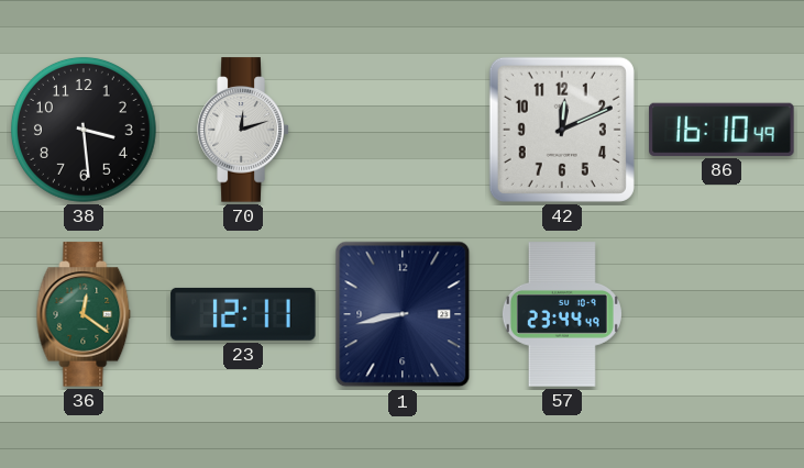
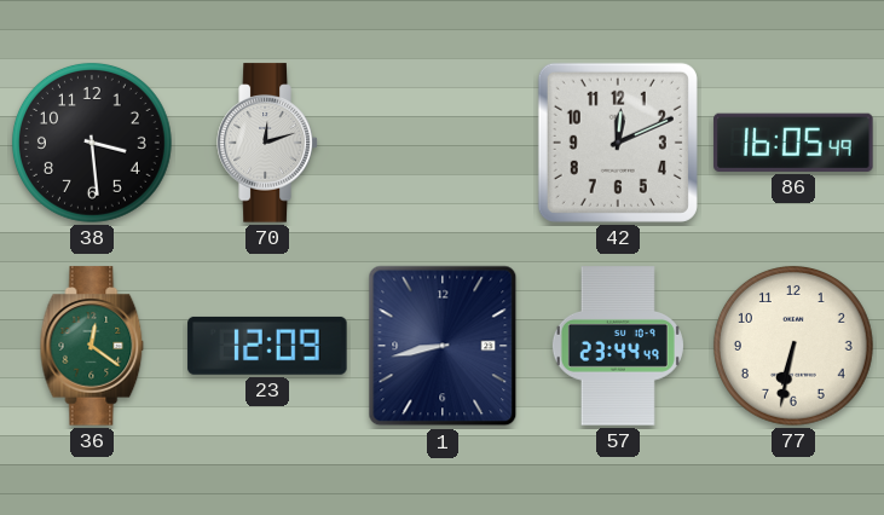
86: 16:10 -> 16:05 (793, 143)
23: 12:11 -> 12:09 (267, 346)
77: none -> 6:32 (793, 346)
